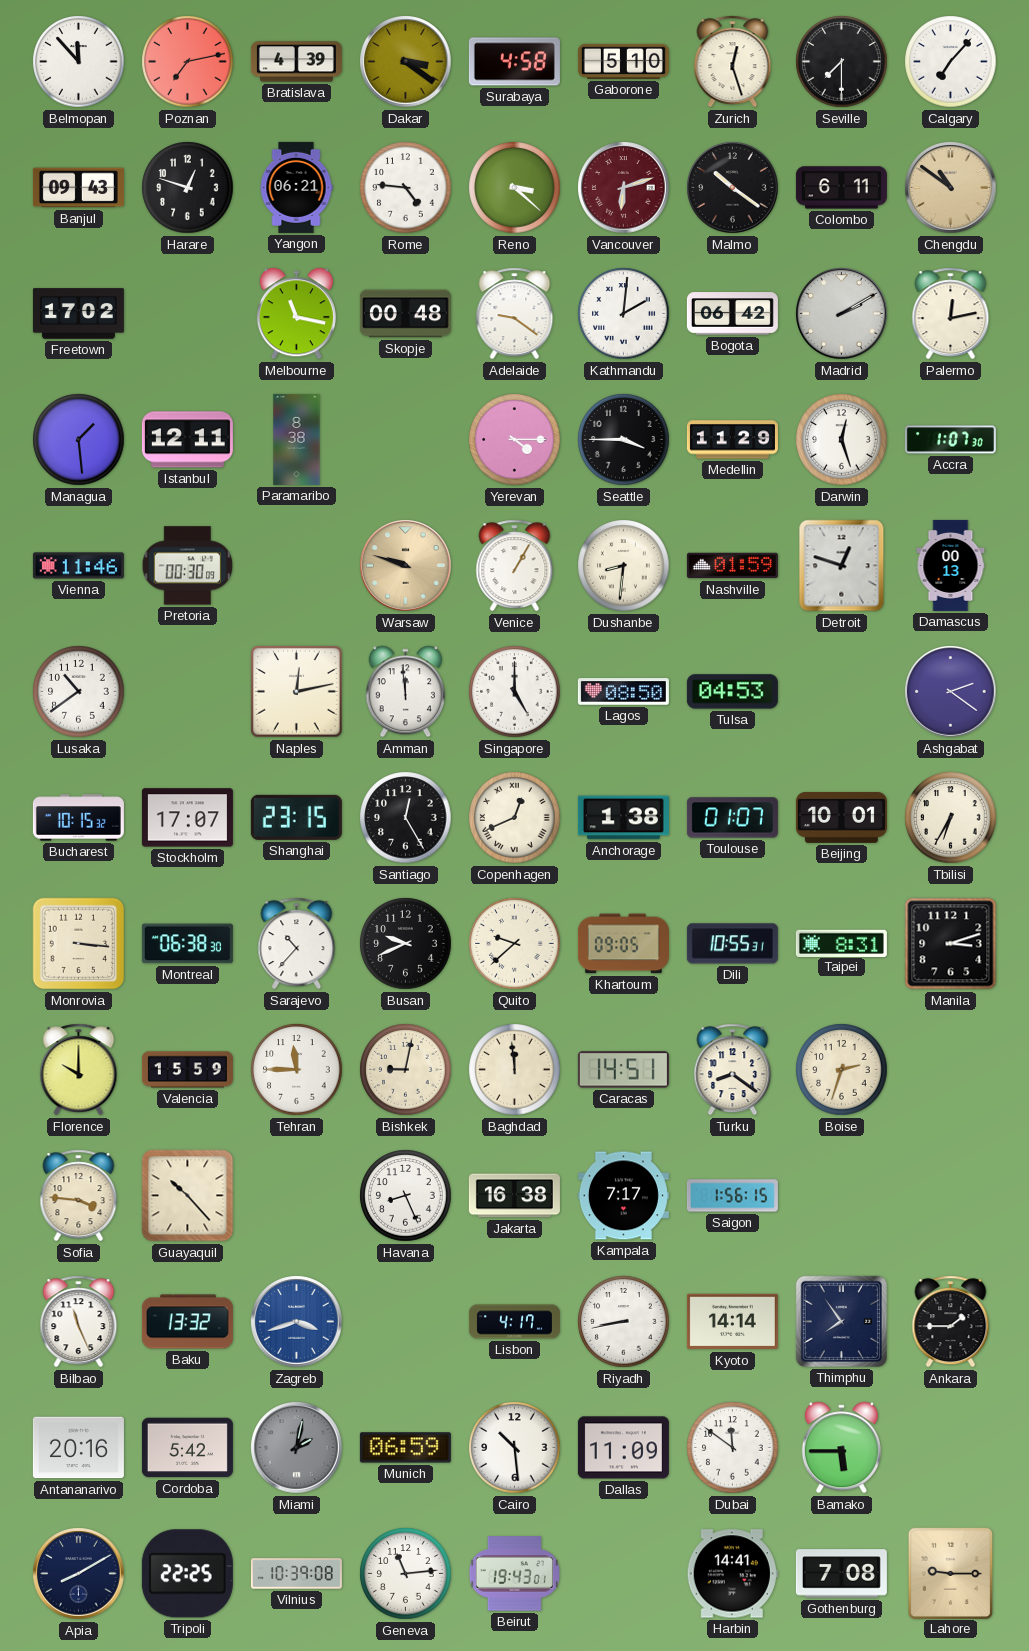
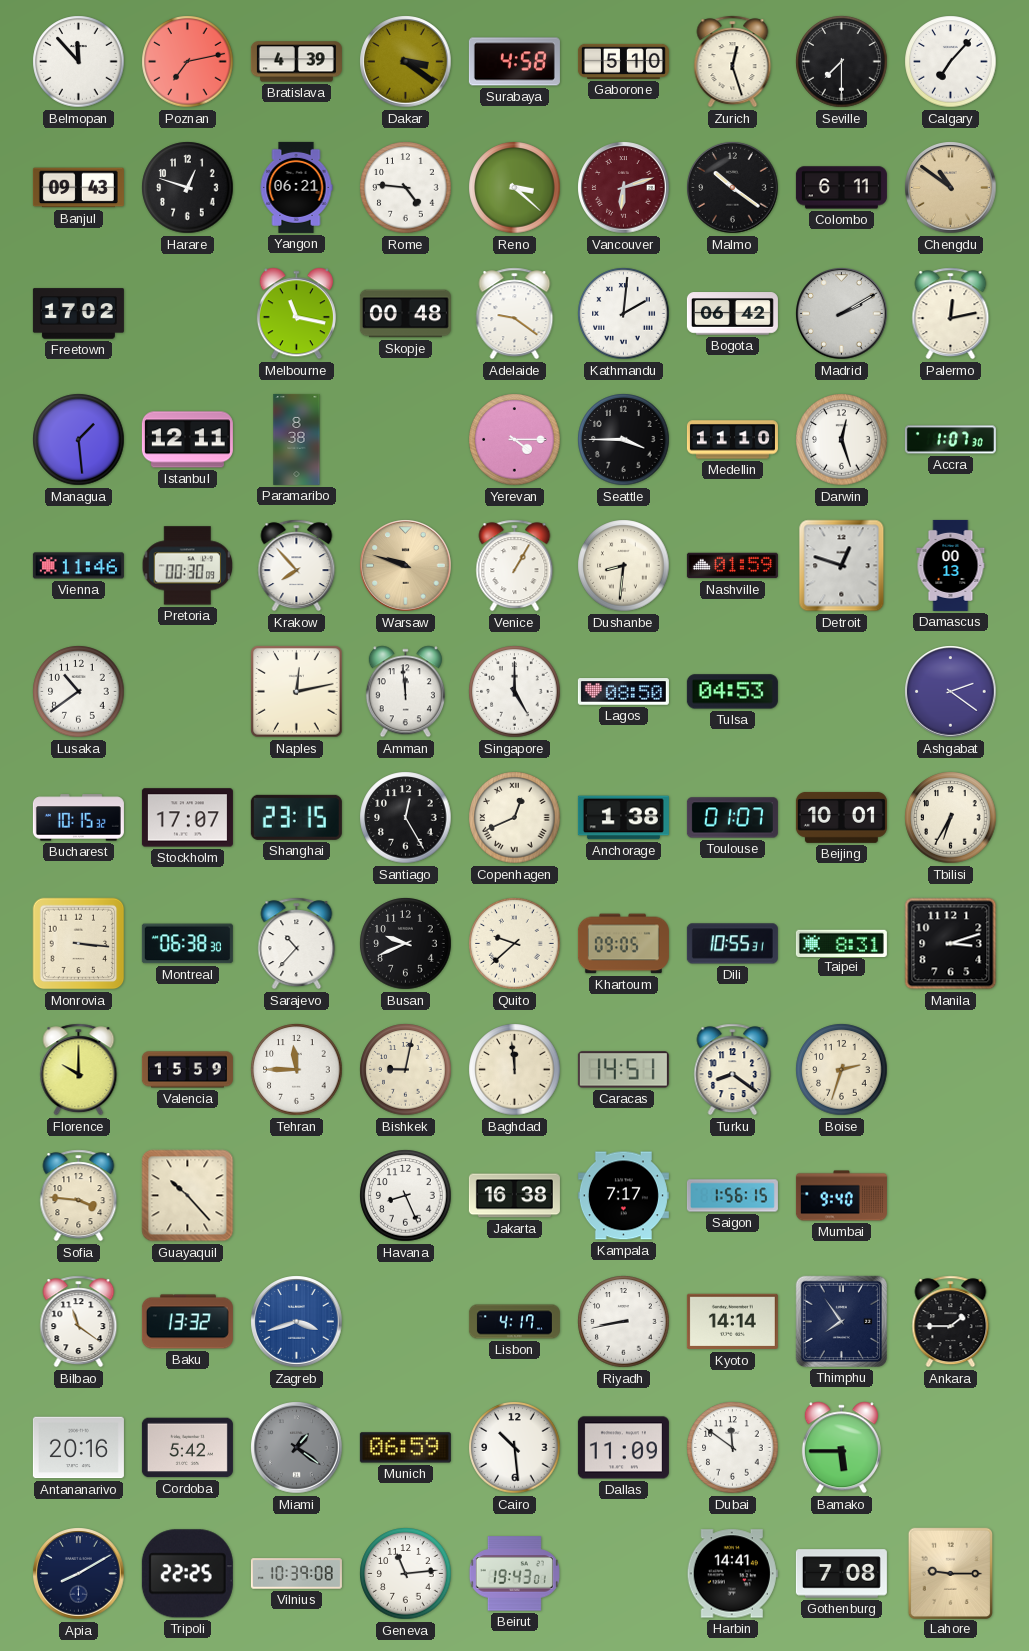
Medellin: 11:29 -> 11:10 (732, 440)
Krakow: none -> 7:53 (297, 566)
Mumbai: none -> 9:40 (841, 1196)
Bilbao: 11:26 -> 11:21 (79, 1322)
Miami: 2:02 -> 1:21 (297, 1448)
